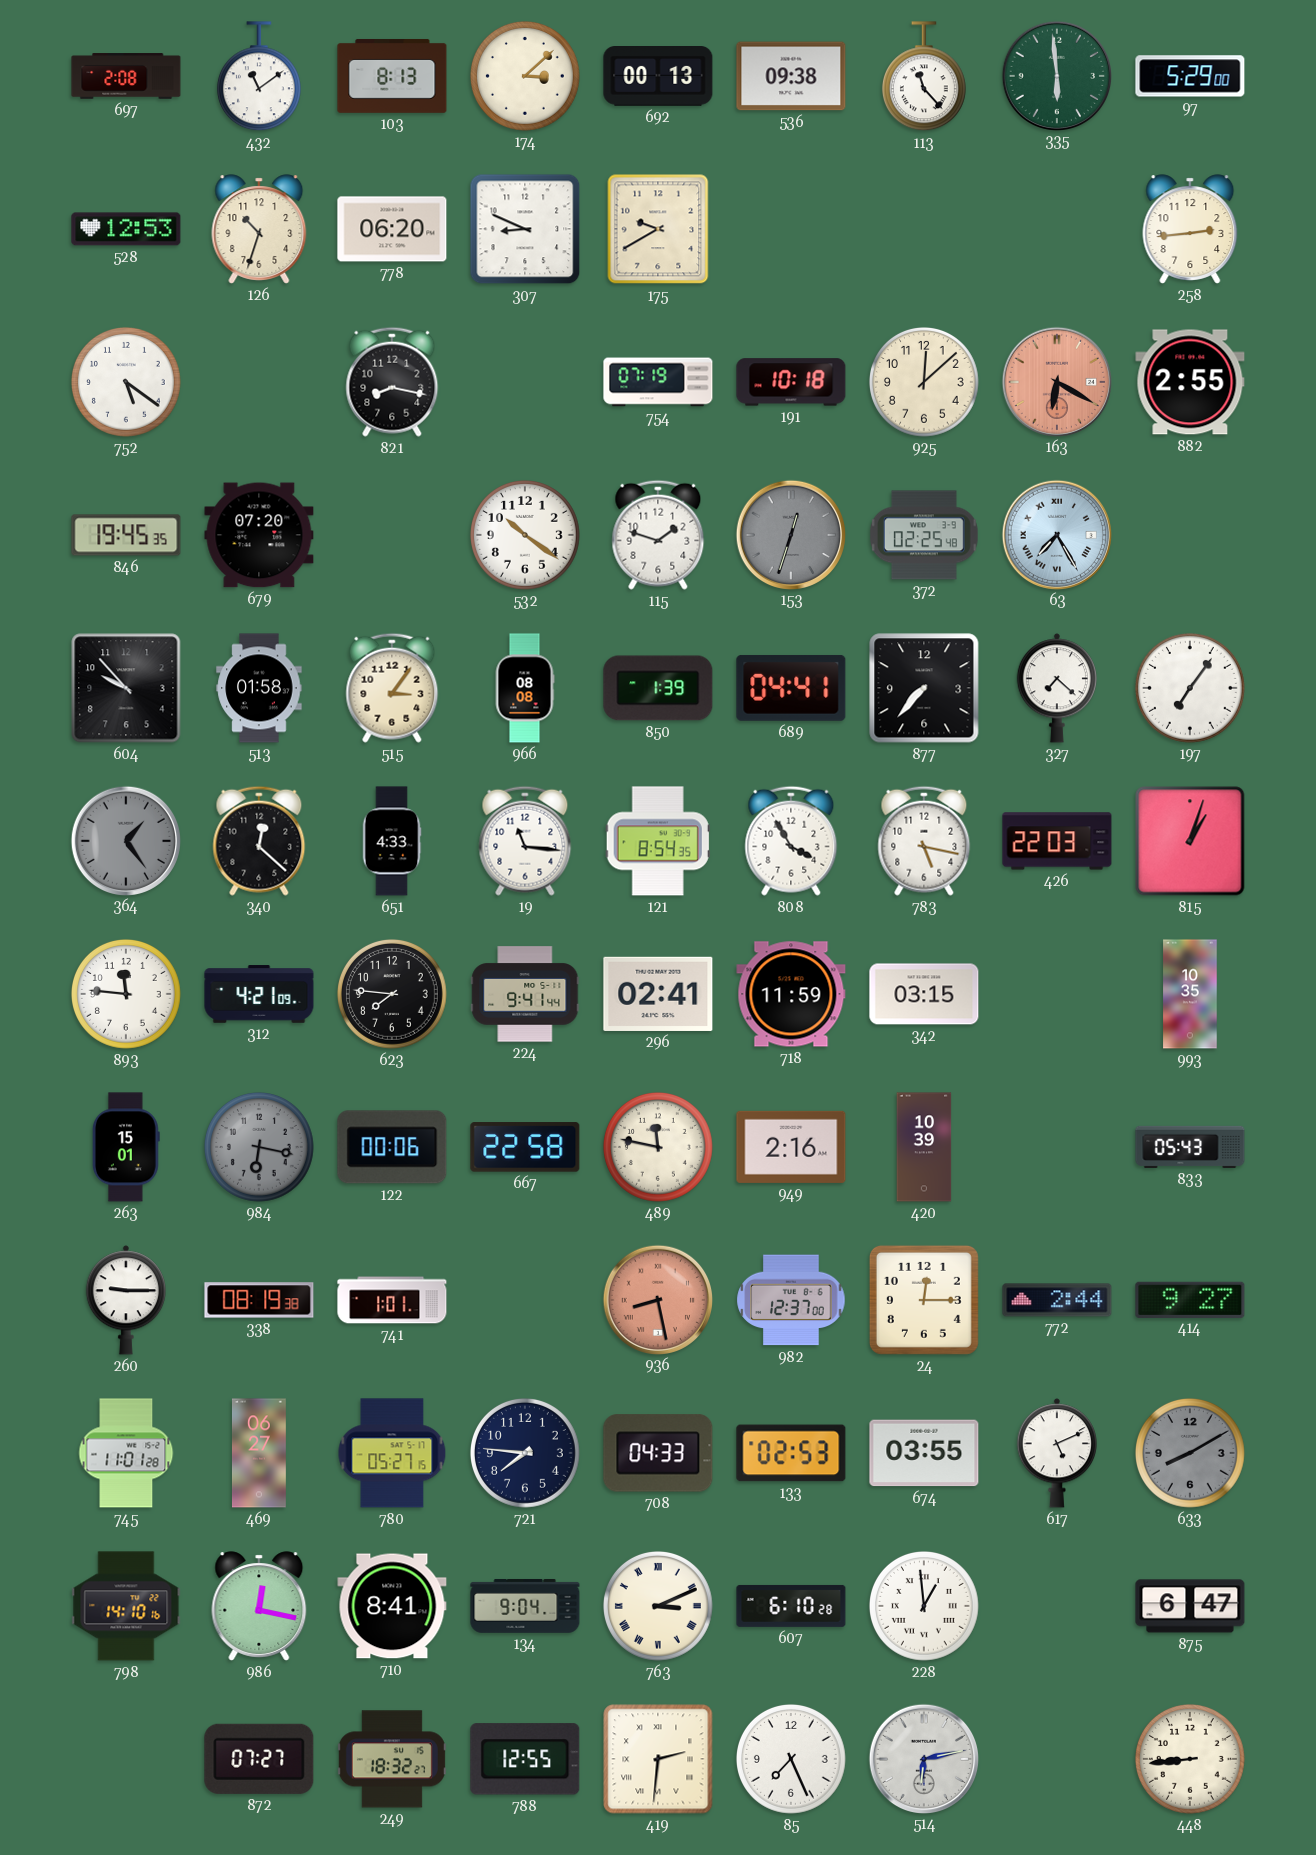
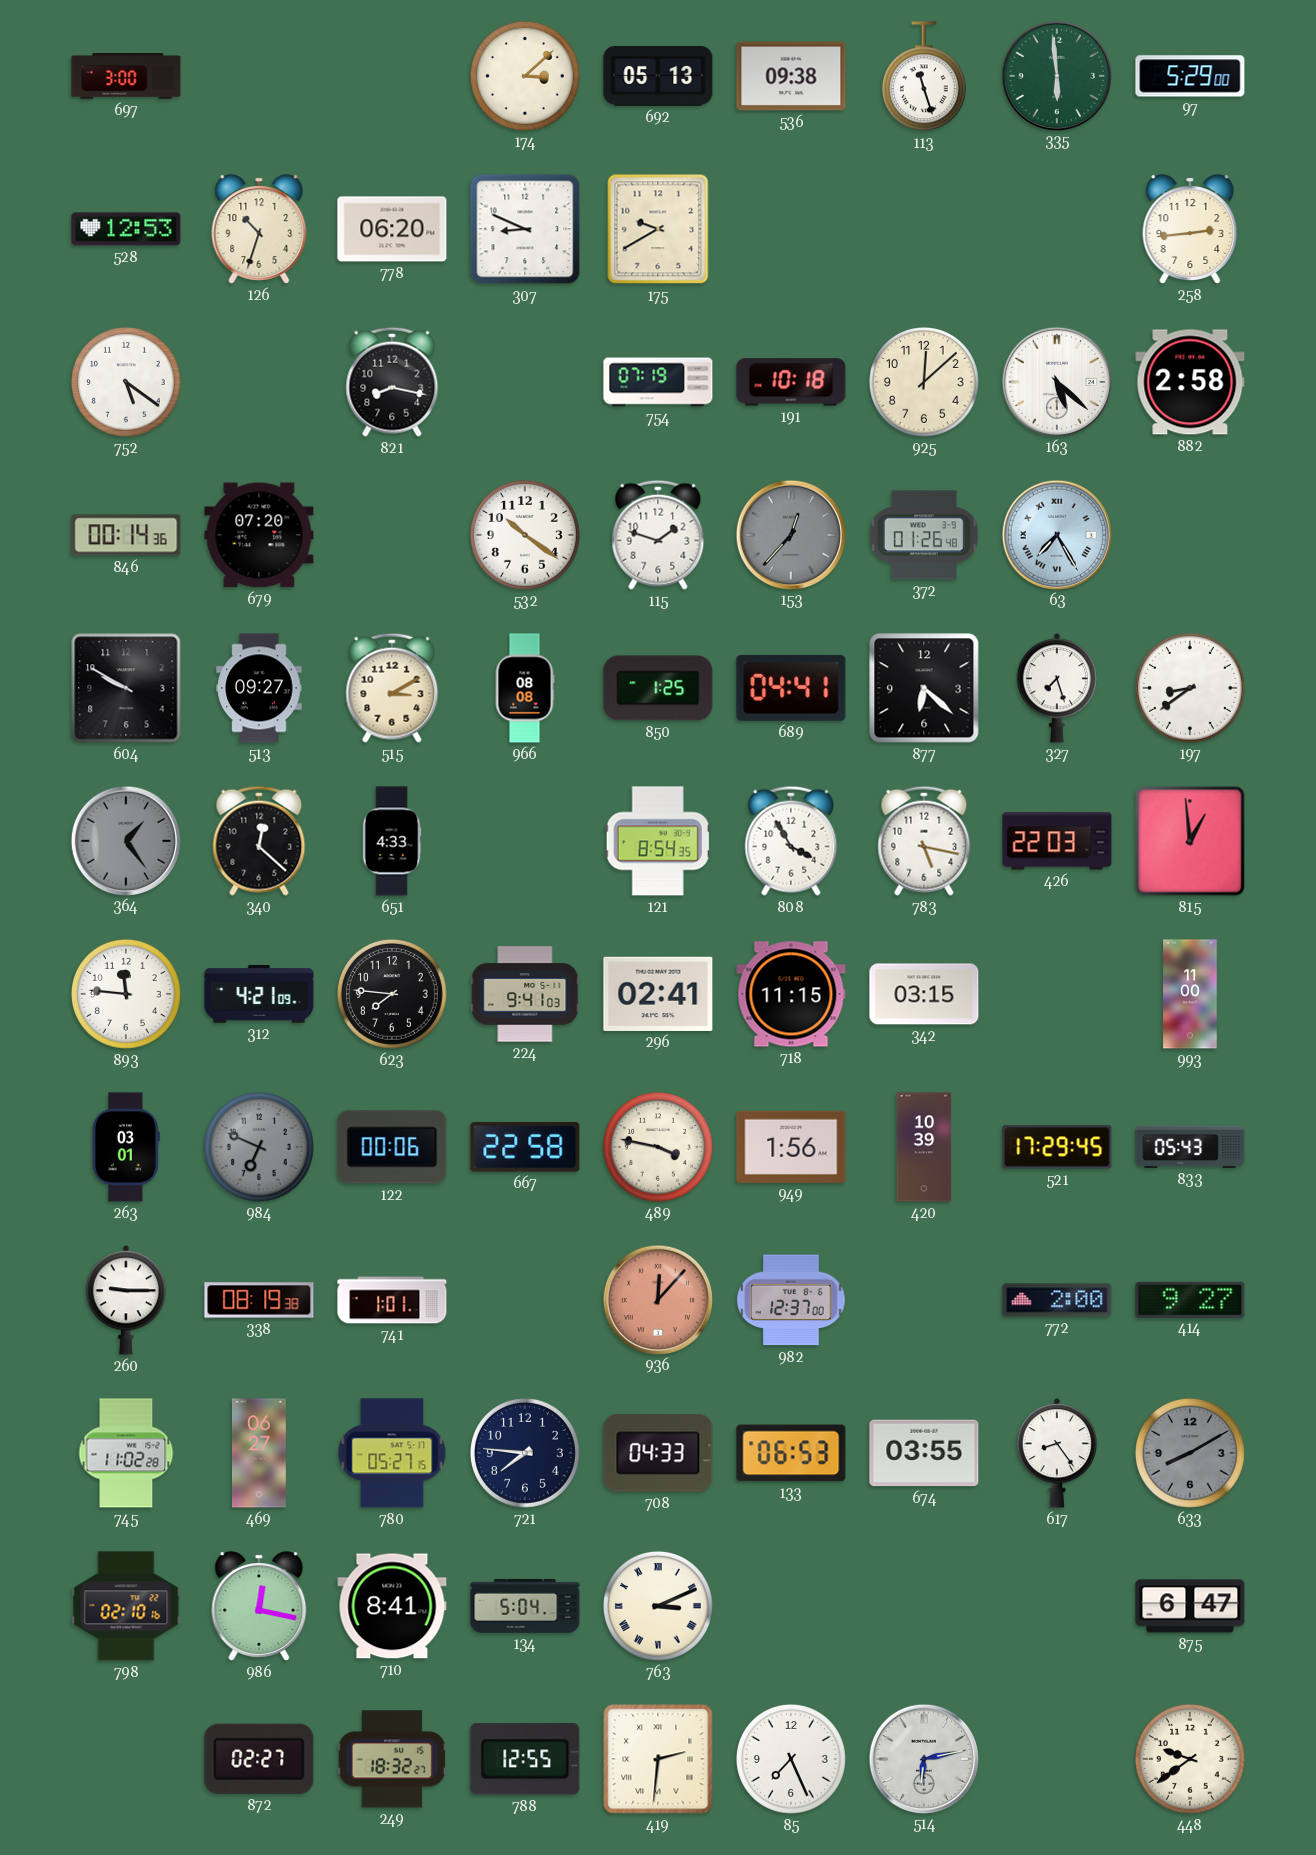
697: 2:08 -> 3:00 (126, 76)
432: 11:09 -> none (259, 77)
103: 8:13 -> none (392, 76)
692: 00:13 -> 05:13 (658, 77)
113: 11:23 -> 11:27 (924, 77)
163: 6:20 -> 5:22 (1056, 381)
163 dial: salmon -> white (1056, 381)
882: 2:55 -> 2:58 (1190, 382)
846: 19:45 -> 00:14 (126, 535)
153: 12:33 -> 12:37 (790, 534)
372: 02:25 -> 01:26 (924, 535)
604: 9:53 -> 9:50 (126, 688)
513: 01:58 -> 09:27 (259, 688)
515: 3:06 -> 3:10 (392, 688)
850: 1:39 -> 1:25 (658, 688)
877: 7:37 -> 6:22 (924, 688)
327: 7:22 -> 7:27 (1056, 688)
197: 7:06 -> 8:39 (1190, 689)
19: 11:16 -> none (525, 841)
815: 1:03 -> 12:59 (1190, 841)
224: 9:41:44 -> 9:41:03 (525, 994)
718: 11:59 -> 11:15 (791, 994)
993: 10:35 -> 11:00 (1190, 994)
263: 15:01 -> 03:01 (126, 1147)
984: 6:17 -> 6:49 (259, 1148)
489: 11:47 -> 3:47 (658, 1148)
949: 2:16 -> 1:56 (791, 1147)
521: none -> 17:29 (1057, 1147)
936: 8:28 -> 12:07 (657, 1299)
24: 12:15 -> none (924, 1300)
772: 2:44 -> 2:00 (1057, 1300)
745: 11:01 -> 11:02 (126, 1453)
133: 02:53 -> 06:53 (791, 1453)
617: 5:11 -> 8:24 (1056, 1453)
798: 14:10 -> 02:10 (126, 1606)
134: 9:04 -> 5:04 (525, 1606)
607: 6:10 -> none (791, 1606)
228: 12:59 -> none (924, 1607)
872: 07:27 -> 02:27 (259, 1759)
448: 8:44 -> 9:39 (1190, 1760)
